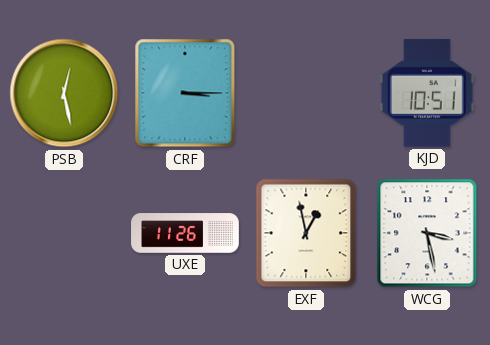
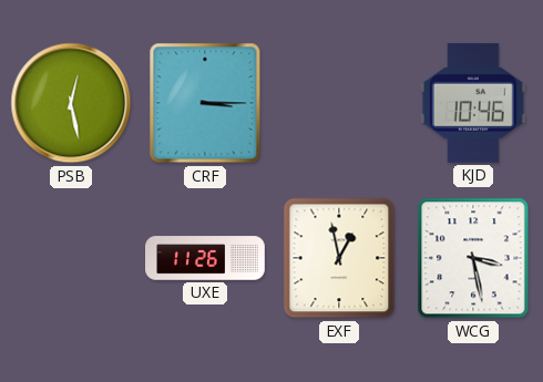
KJD: 10:51 -> 10:46 (473, 103)
